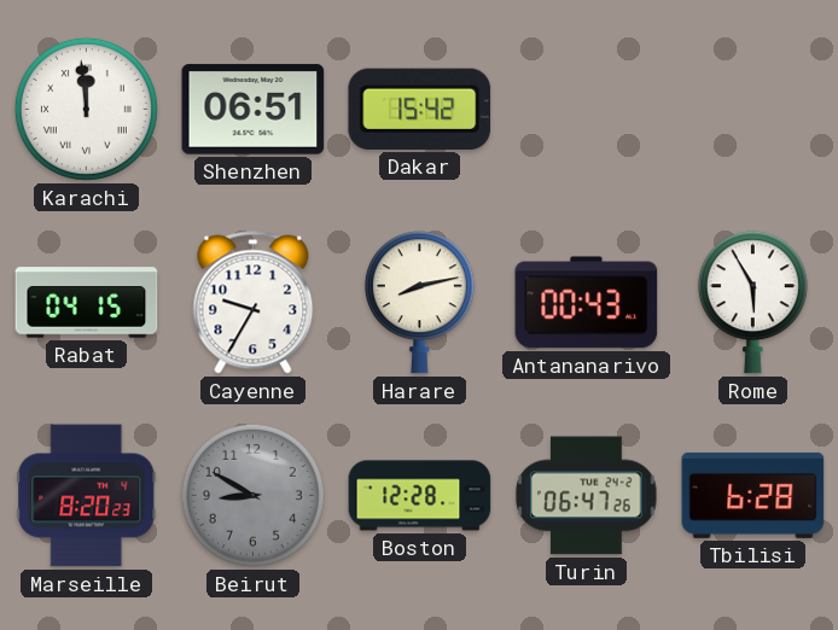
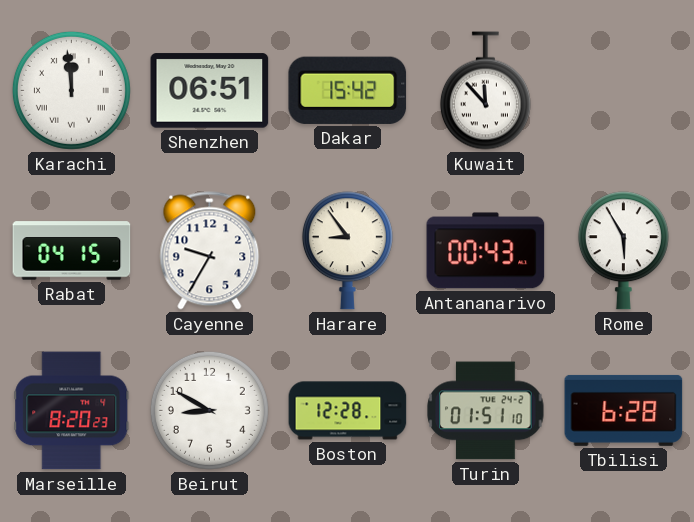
Kuwait: none -> 11:53 (485, 91)
Harare: 8:13 -> 8:54 (347, 251)
Beirut dial: grey -> white (209, 410)
Turin: 06:47 -> 01:51 (486, 411)
